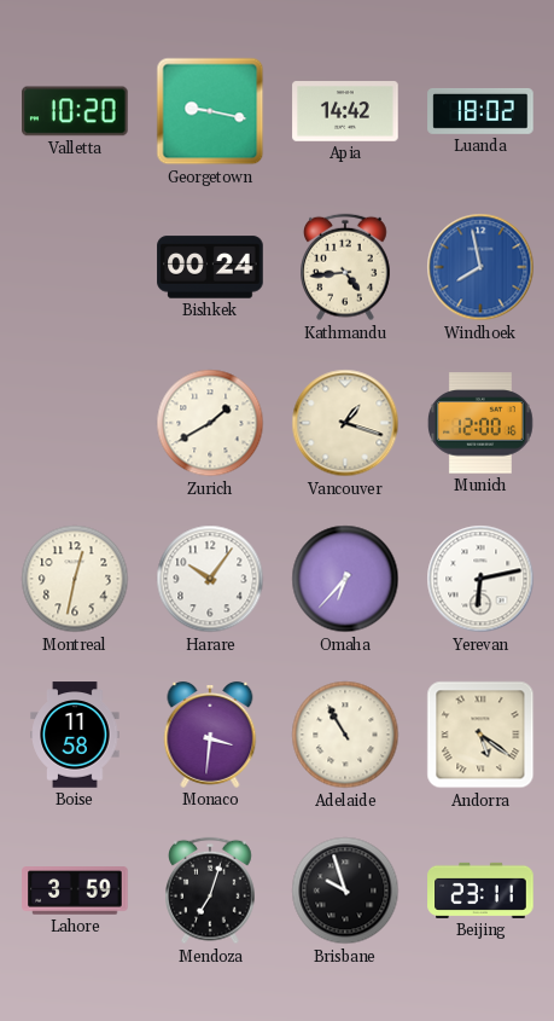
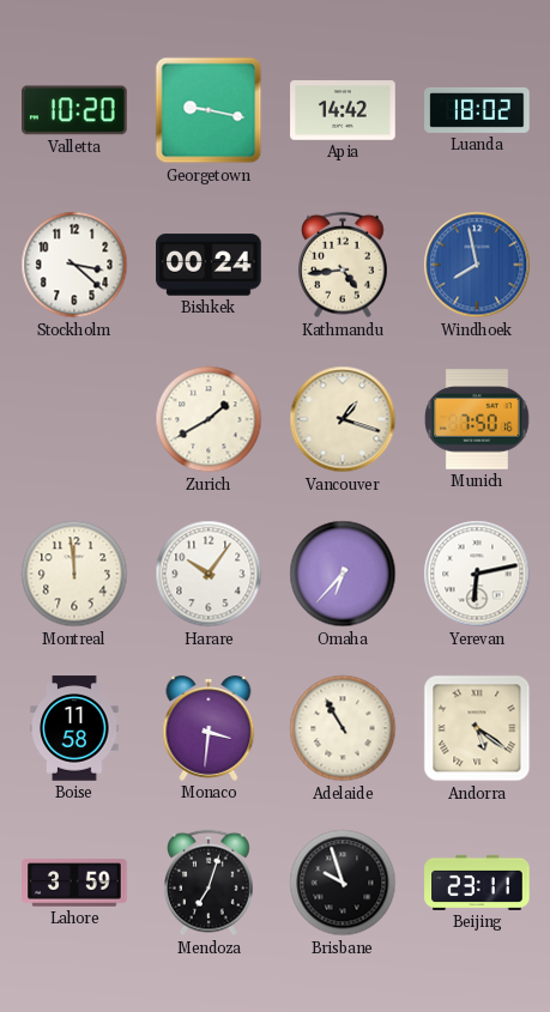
Stockholm: none -> 3:22 (74, 265)
Munich: 12:00 -> 7:50 (477, 419)
Montreal: 12:32 -> 11:59 (74, 574)
